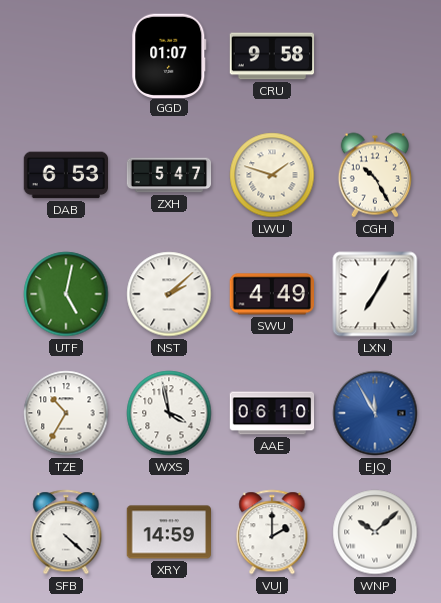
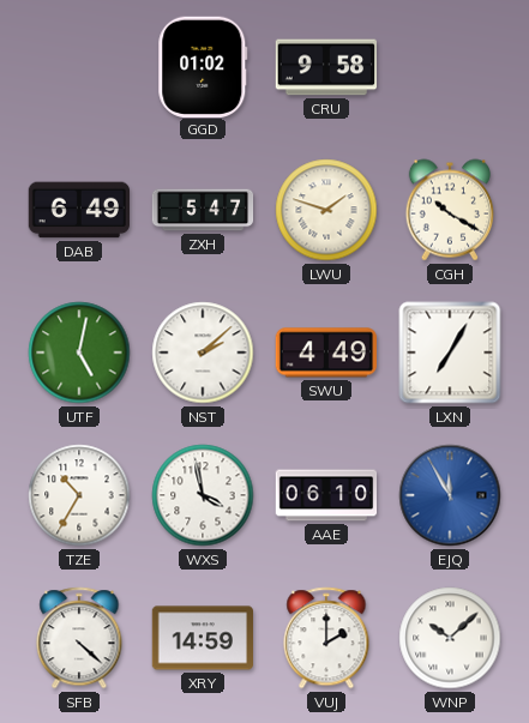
GGD: 01:07 -> 01:02 (203, 66)
DAB: 6:53 -> 6:49 (78, 210)
CGH: 10:25 -> 10:20 (449, 210)
